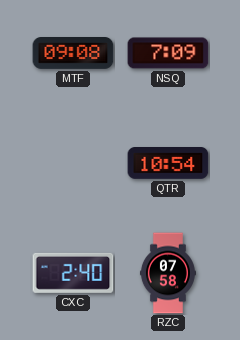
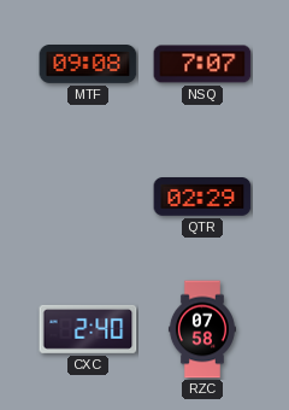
NSQ: 7:09 -> 7:07 (202, 64)
QTR: 10:54 -> 02:29 (202, 197)
